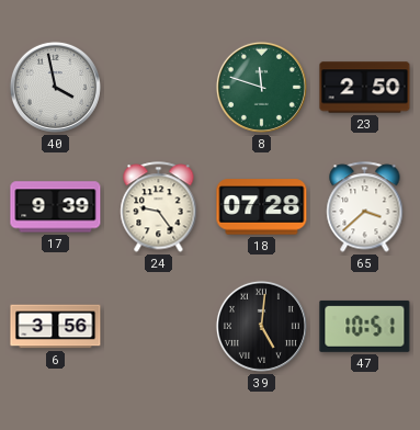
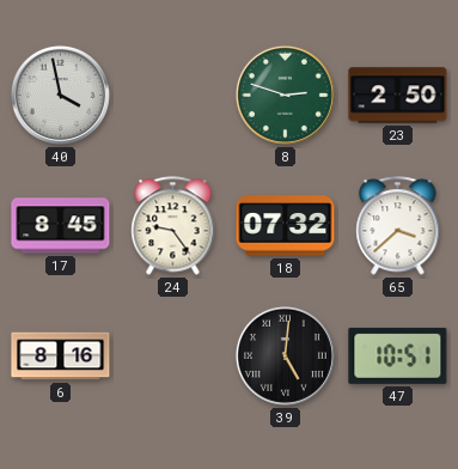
8: 11:48 -> 2:48 (285, 95)
17: 9:39 -> 8:45 (61, 226)
18: 07:28 -> 07:32 (286, 226)
6: 3:56 -> 8:16 (61, 357)
